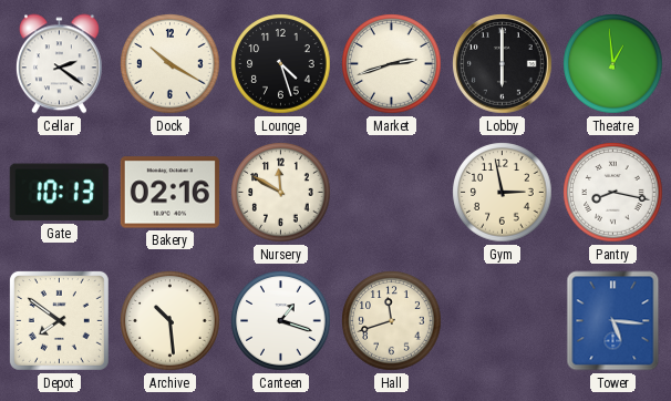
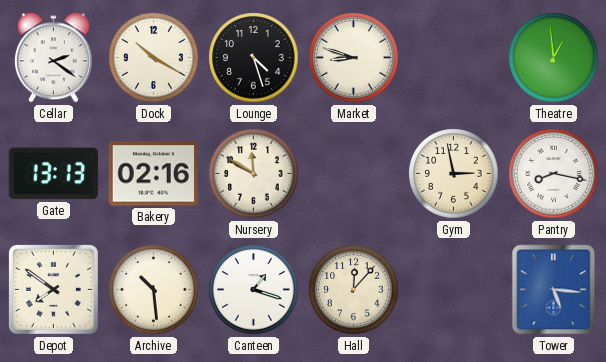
Market: 2:42 -> 8:48 (354, 58)
Lobby: 6:00 -> none (503, 64)
Gate: 10:13 -> 13:13 (53, 174)
Hall: 11:42 -> 12:07 (354, 290)
